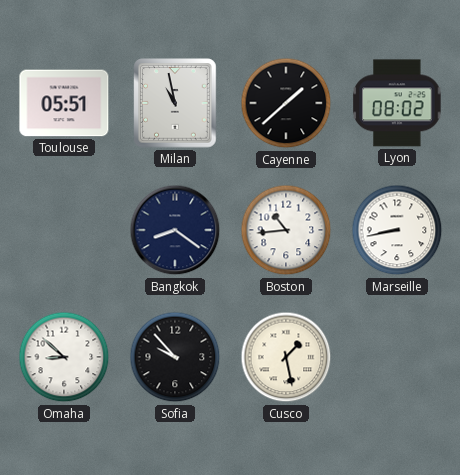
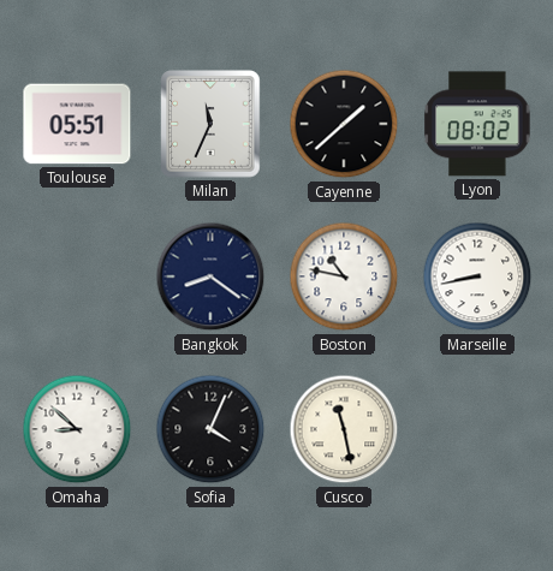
Milan: 10:58 -> 11:34 (210, 124)
Boston: 10:44 -> 10:47 (344, 276)
Sofia: 9:53 -> 4:04 (210, 429)
Cusco: 1:28 -> 11:28 (344, 429)
